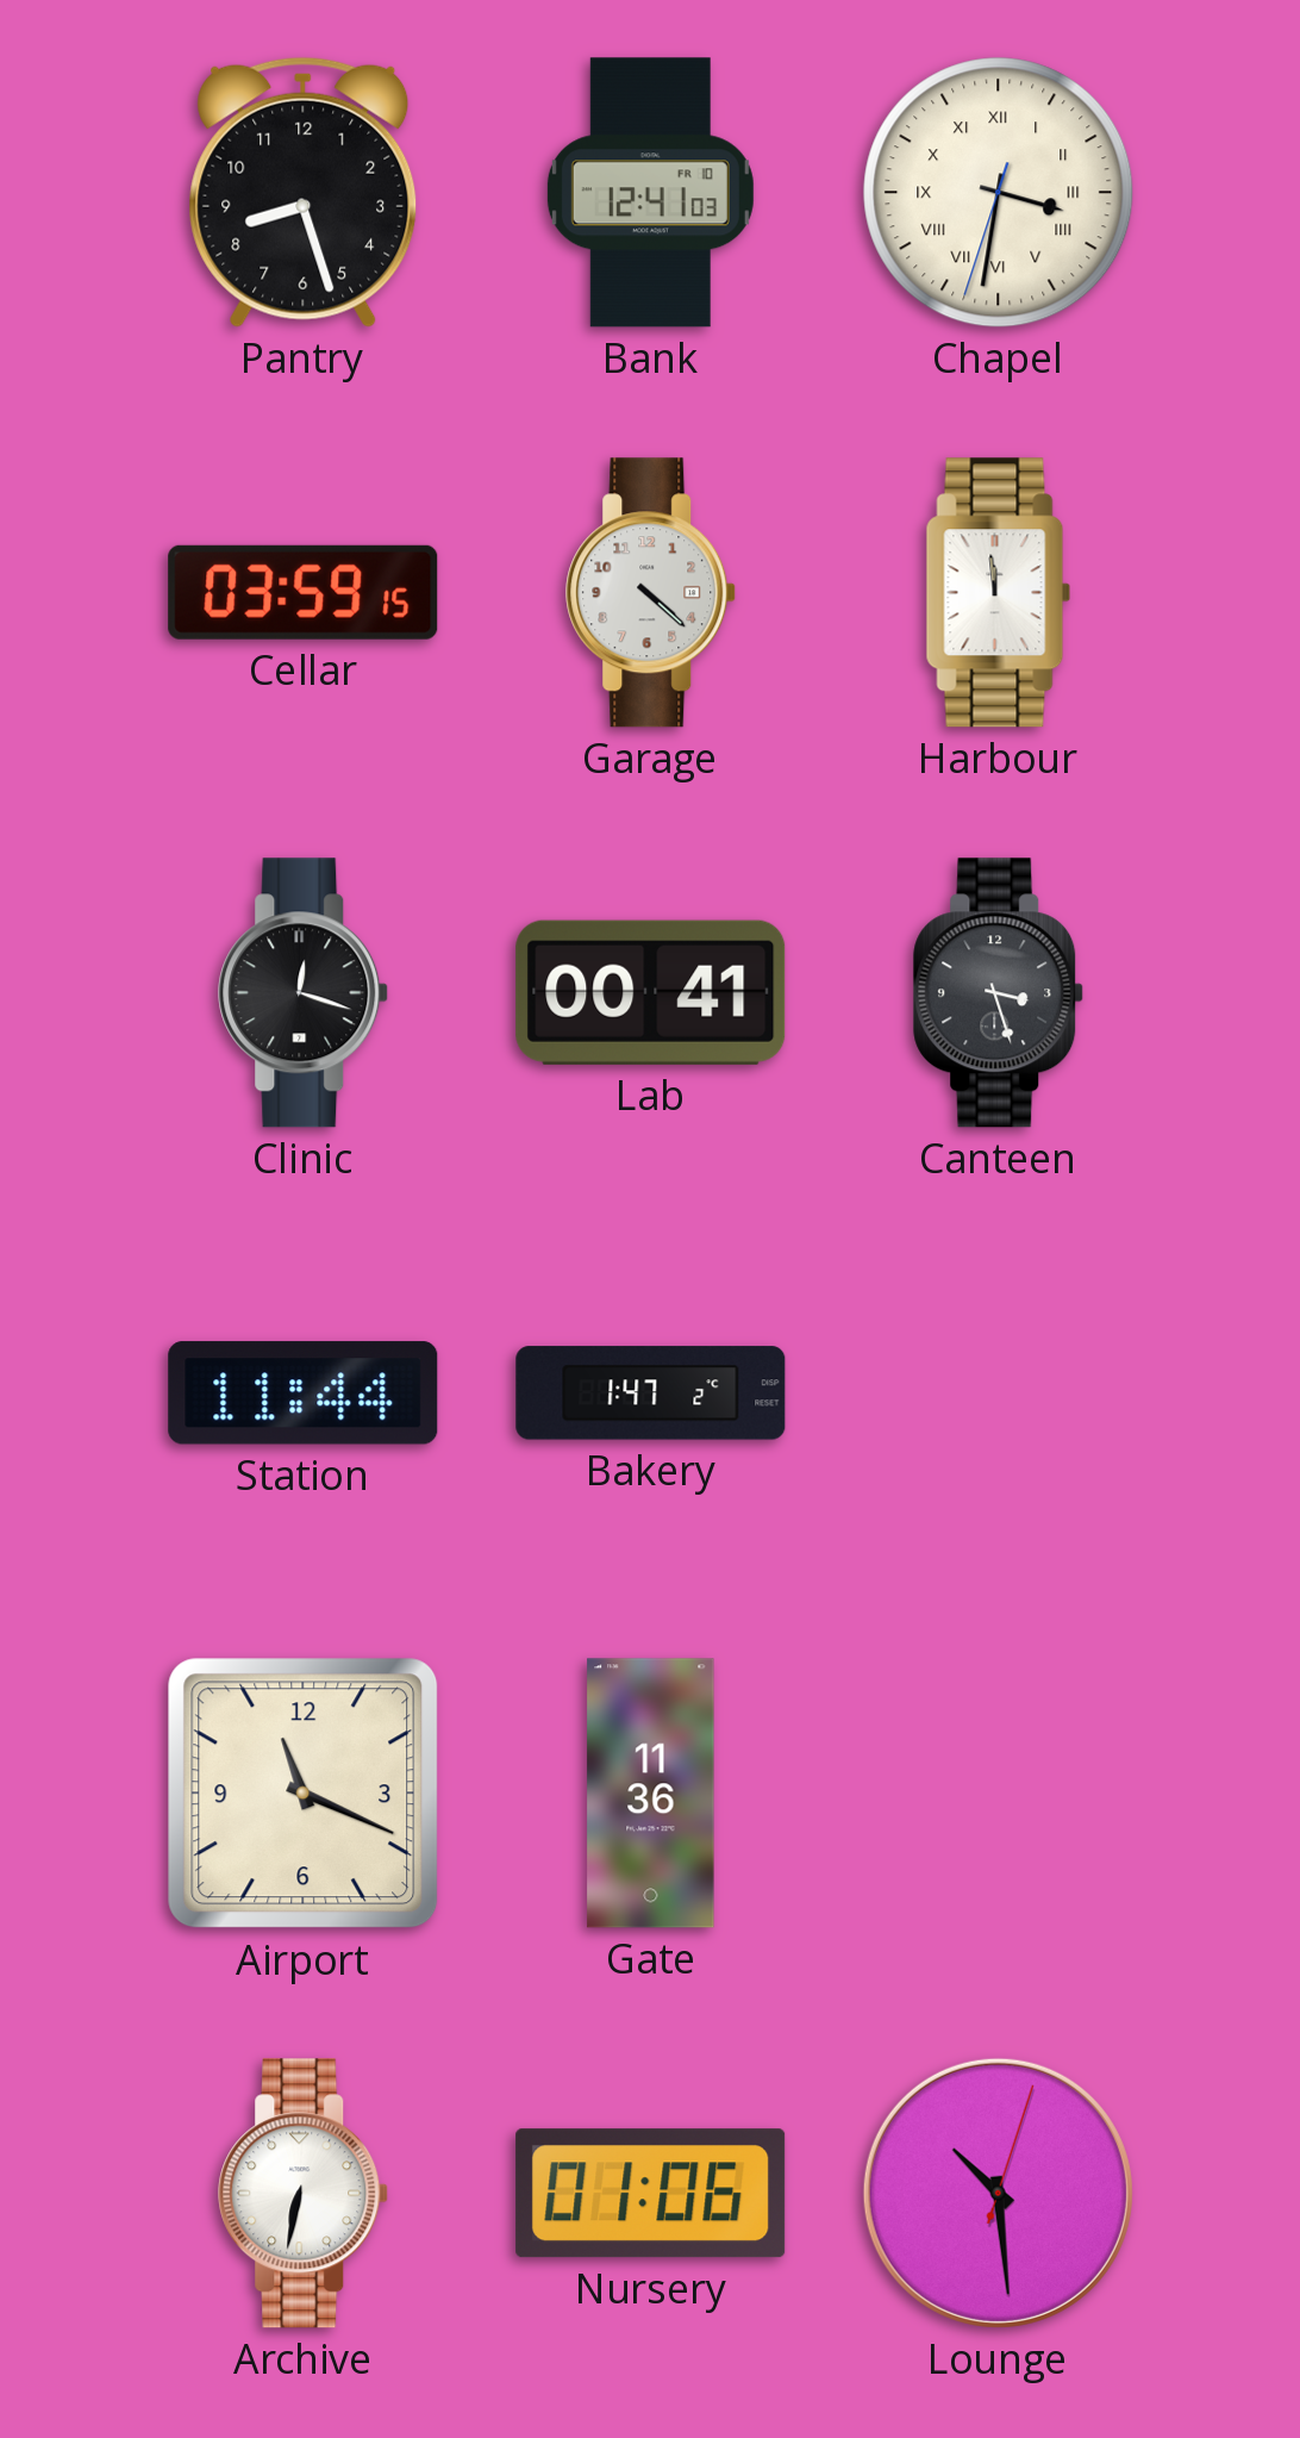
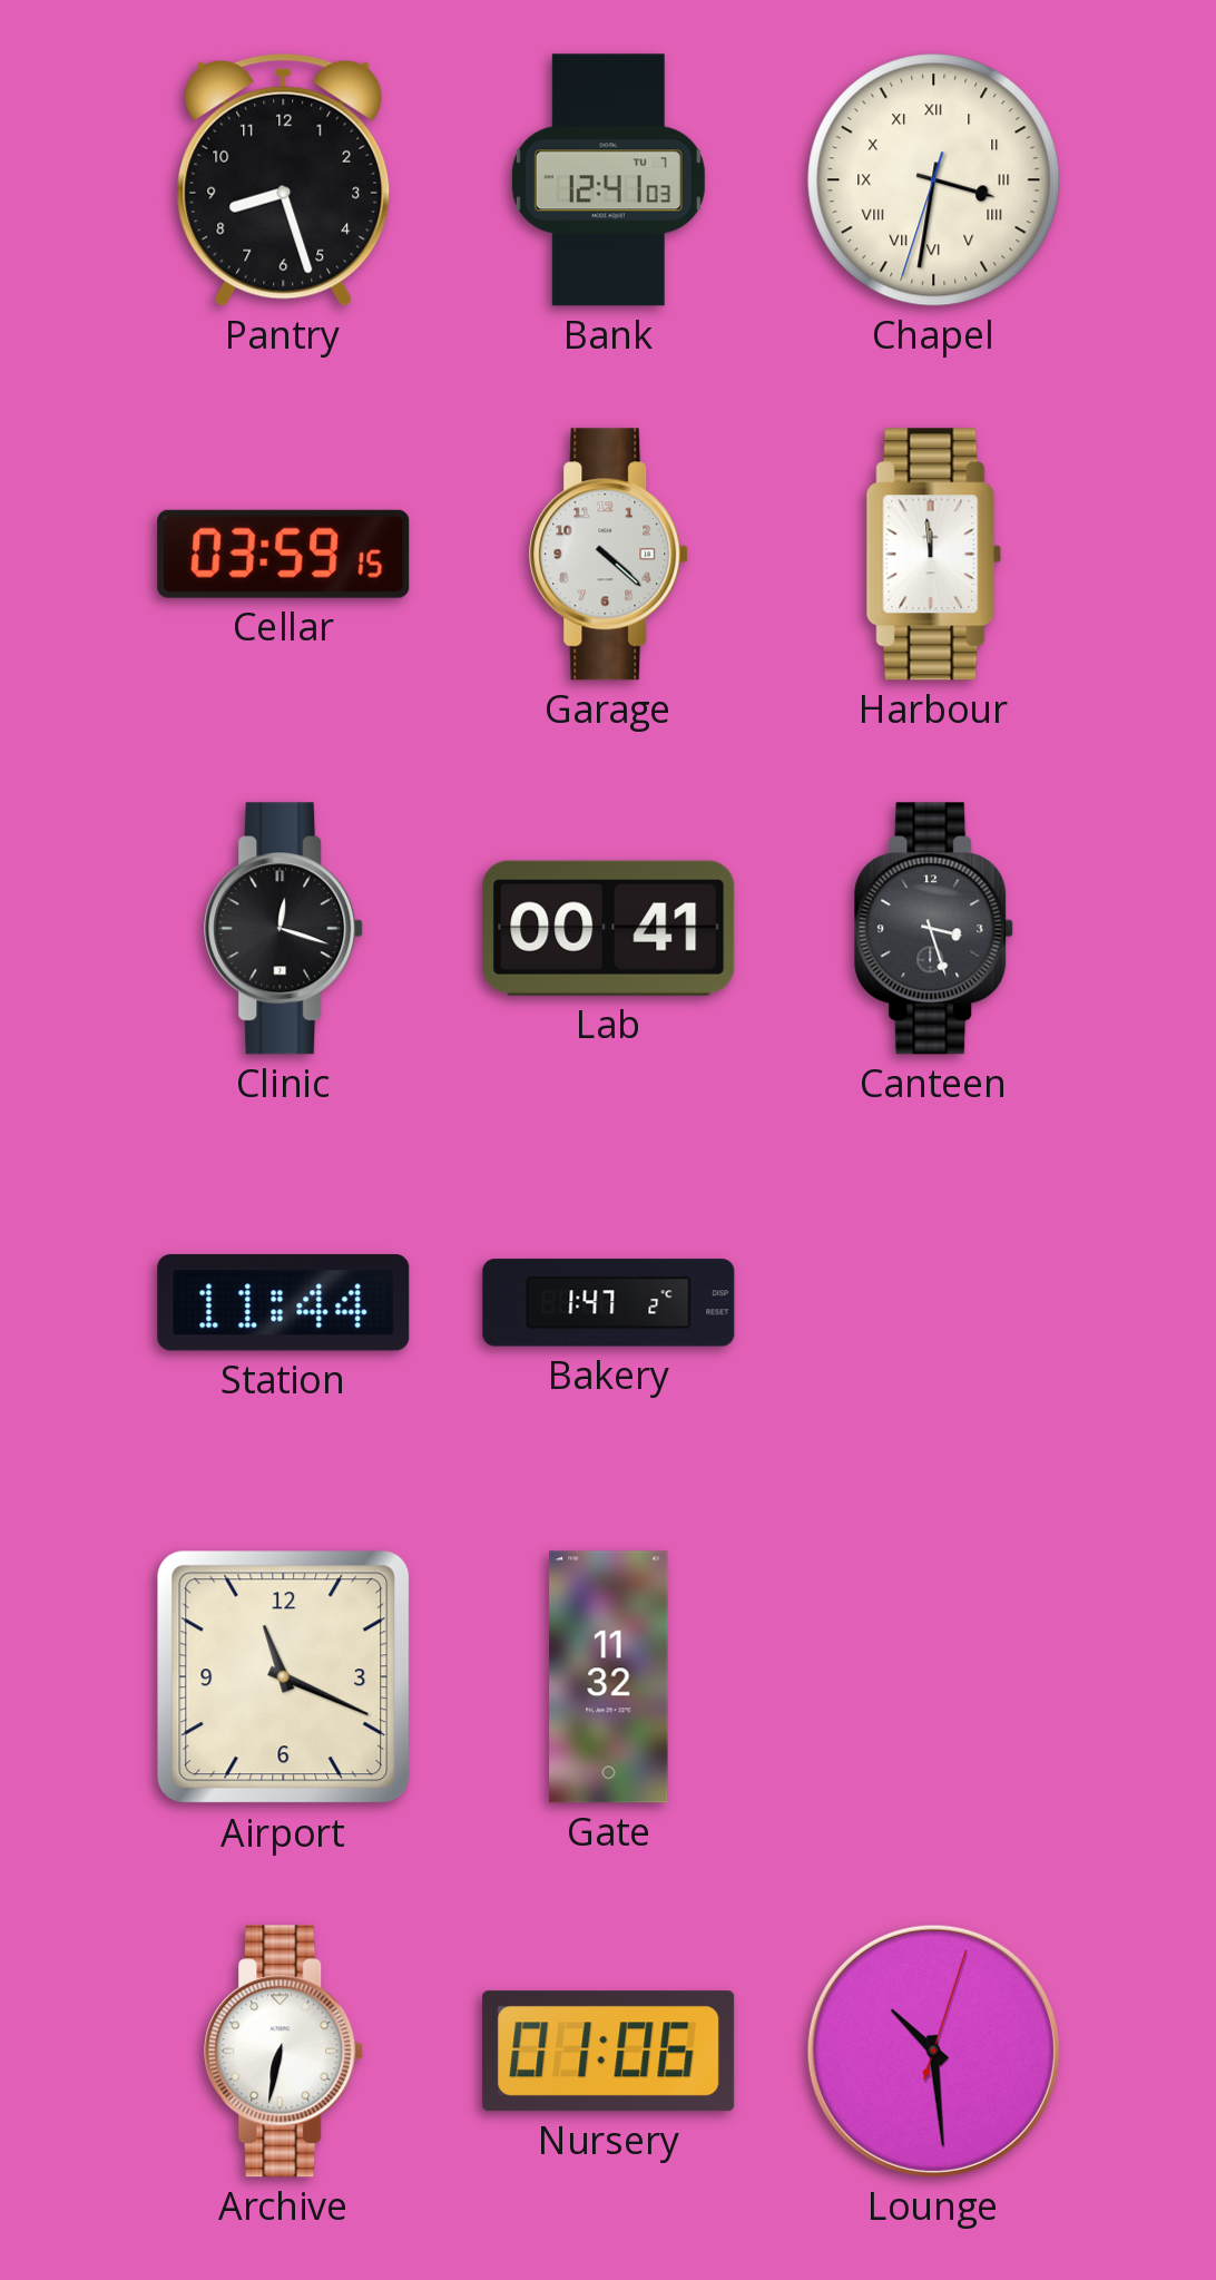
Bank date: FR 10 -> TU 7 (608, 180)
Gate: 11:36 -> 11:32 (609, 1677)
